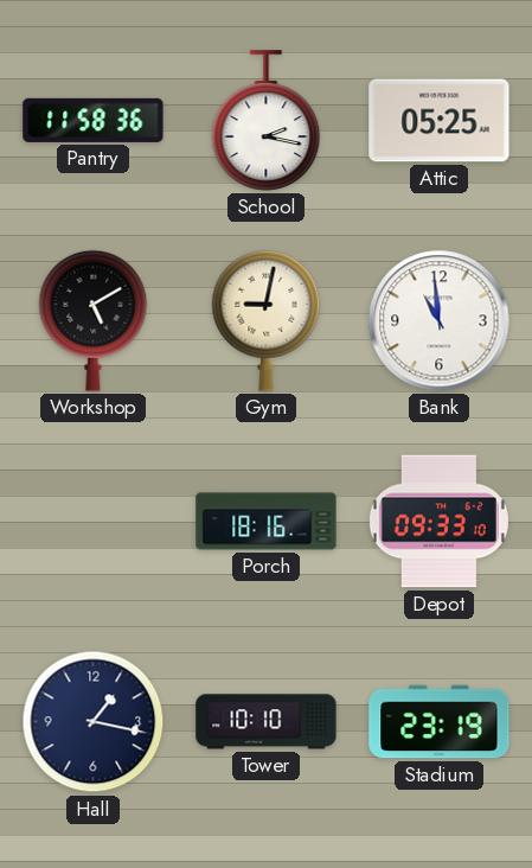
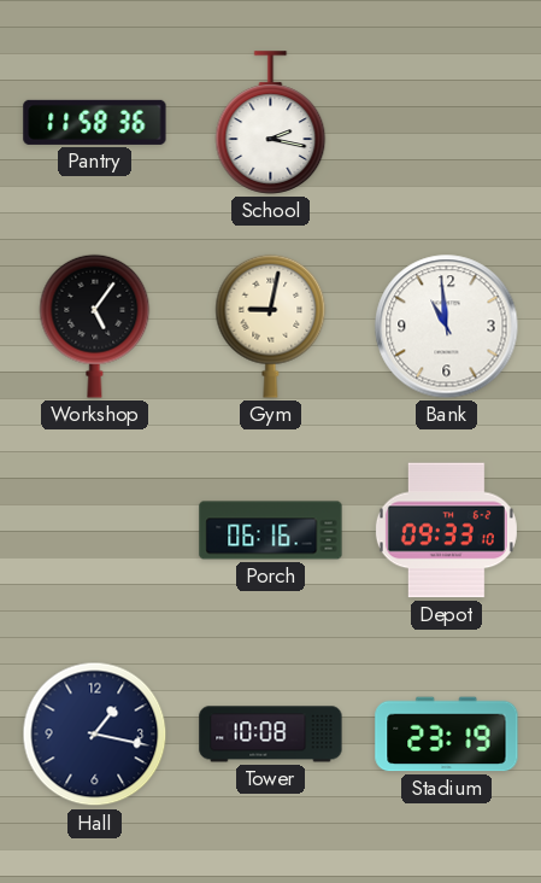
Attic: 05:25 -> none (440, 121)
Workshop: 5:10 -> 5:06 (95, 326)
Porch: 18:16 -> 06:16 (271, 531)
Tower: 10:10 -> 10:08 (271, 735)
